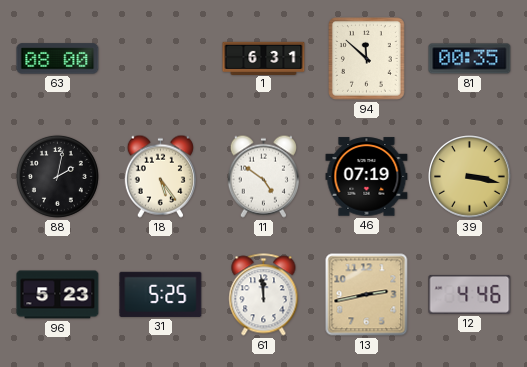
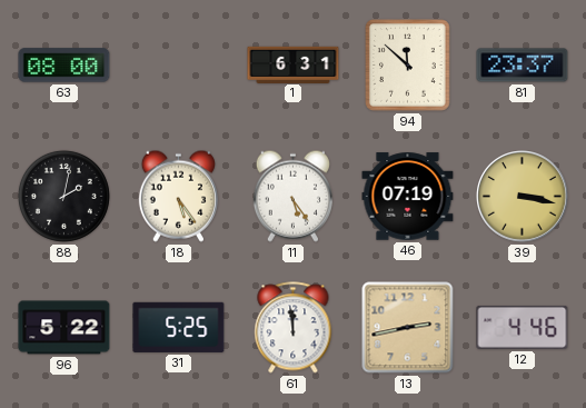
81: 00:35 -> 23:37 (523, 66)
11: 4:51 -> 5:24 (292, 196)
96: 5:23 -> 5:22 (64, 328)
